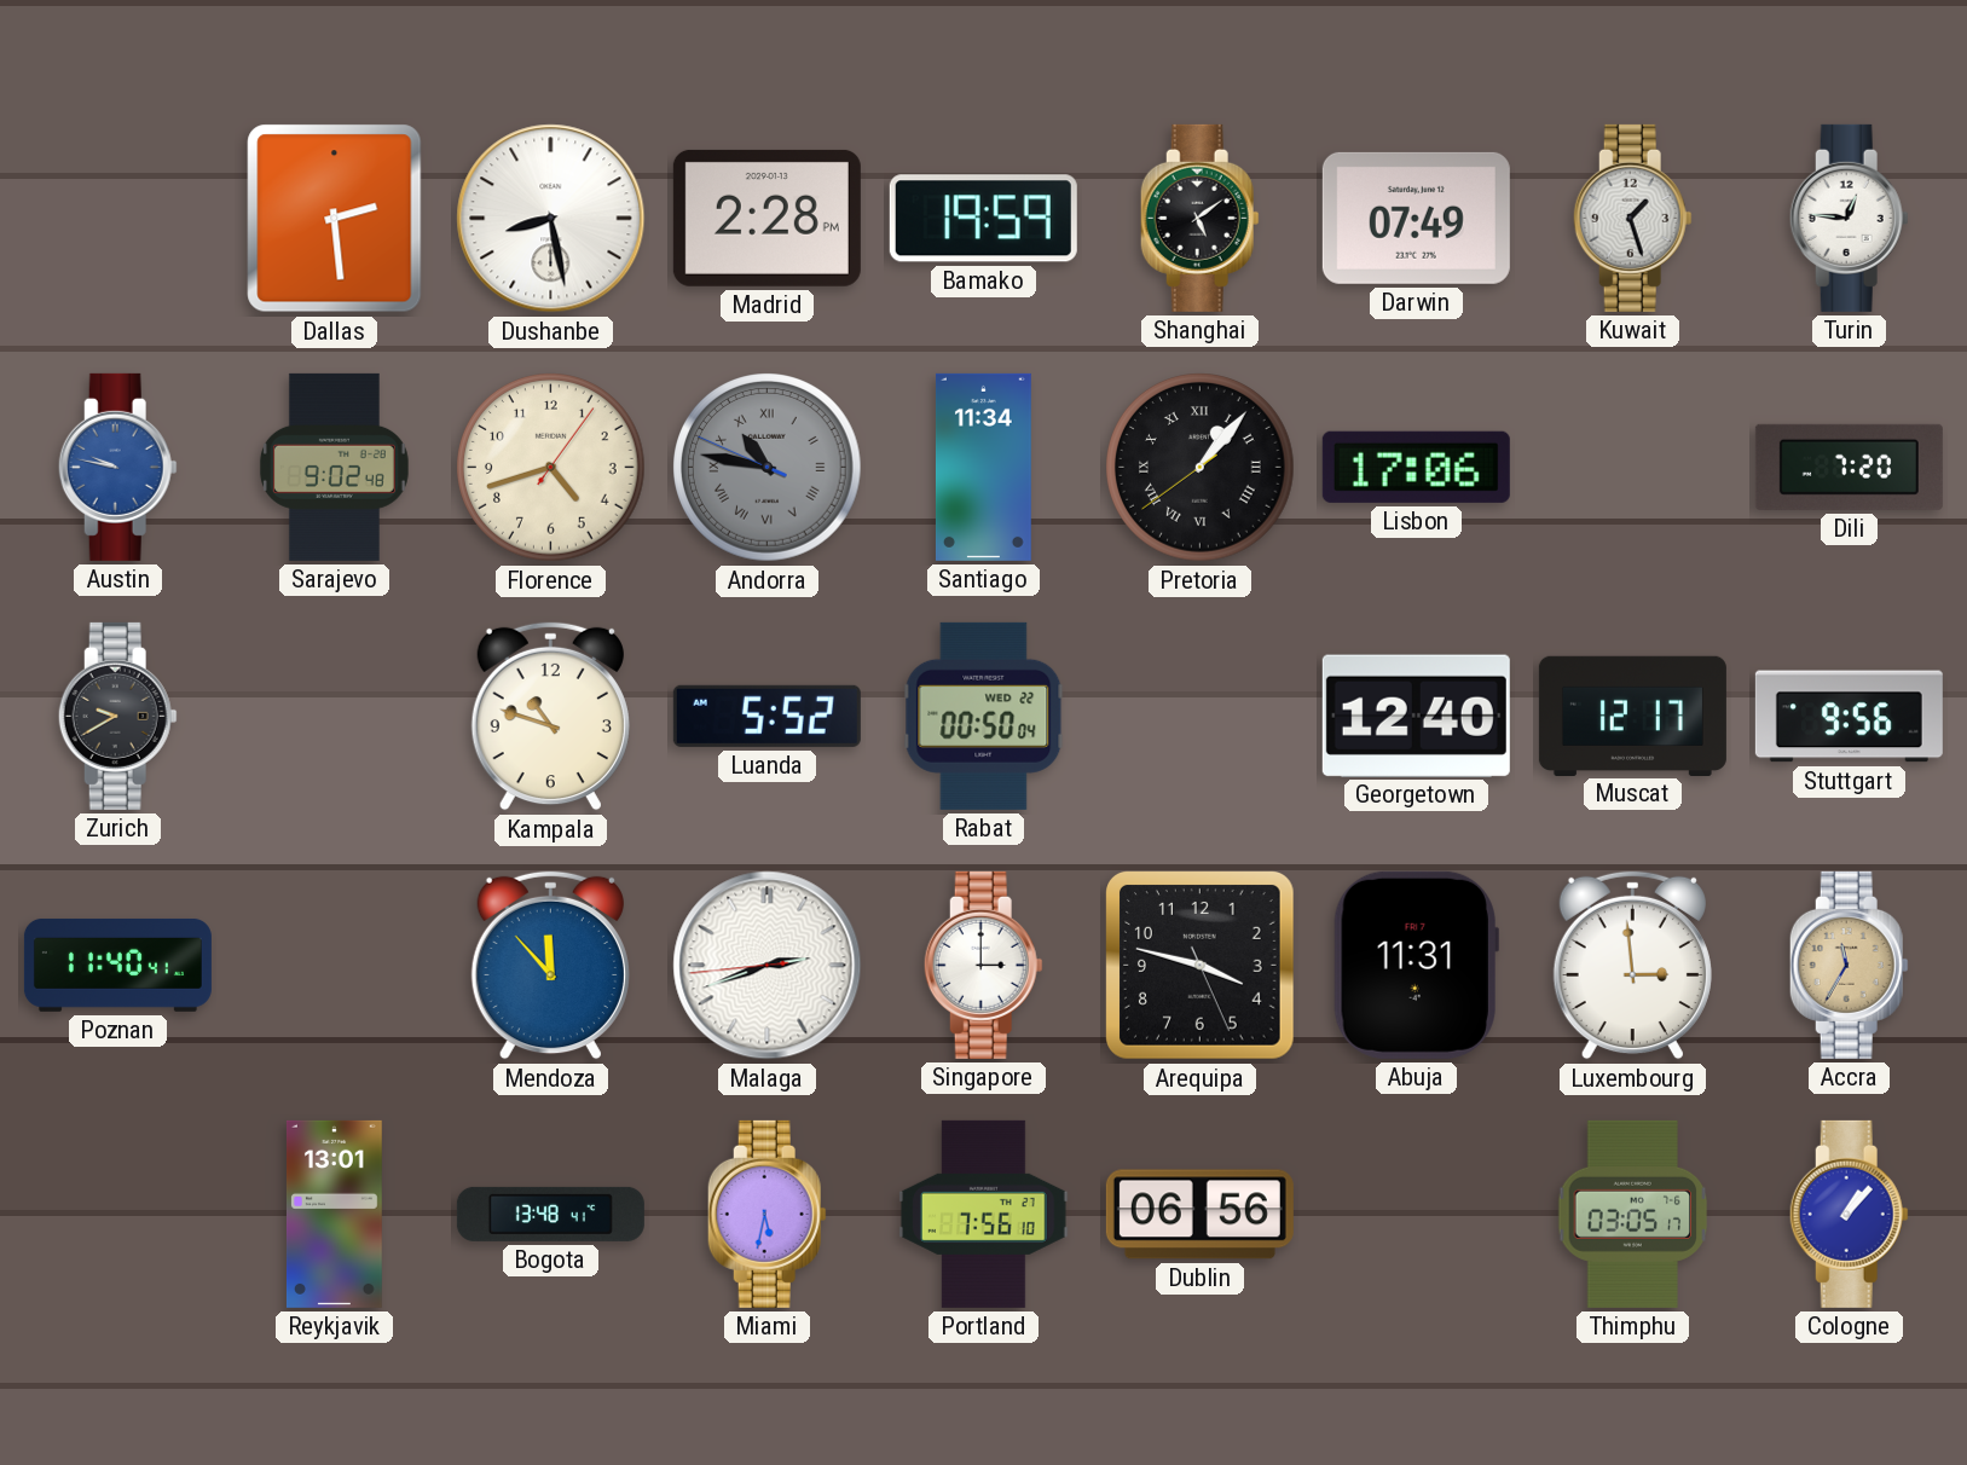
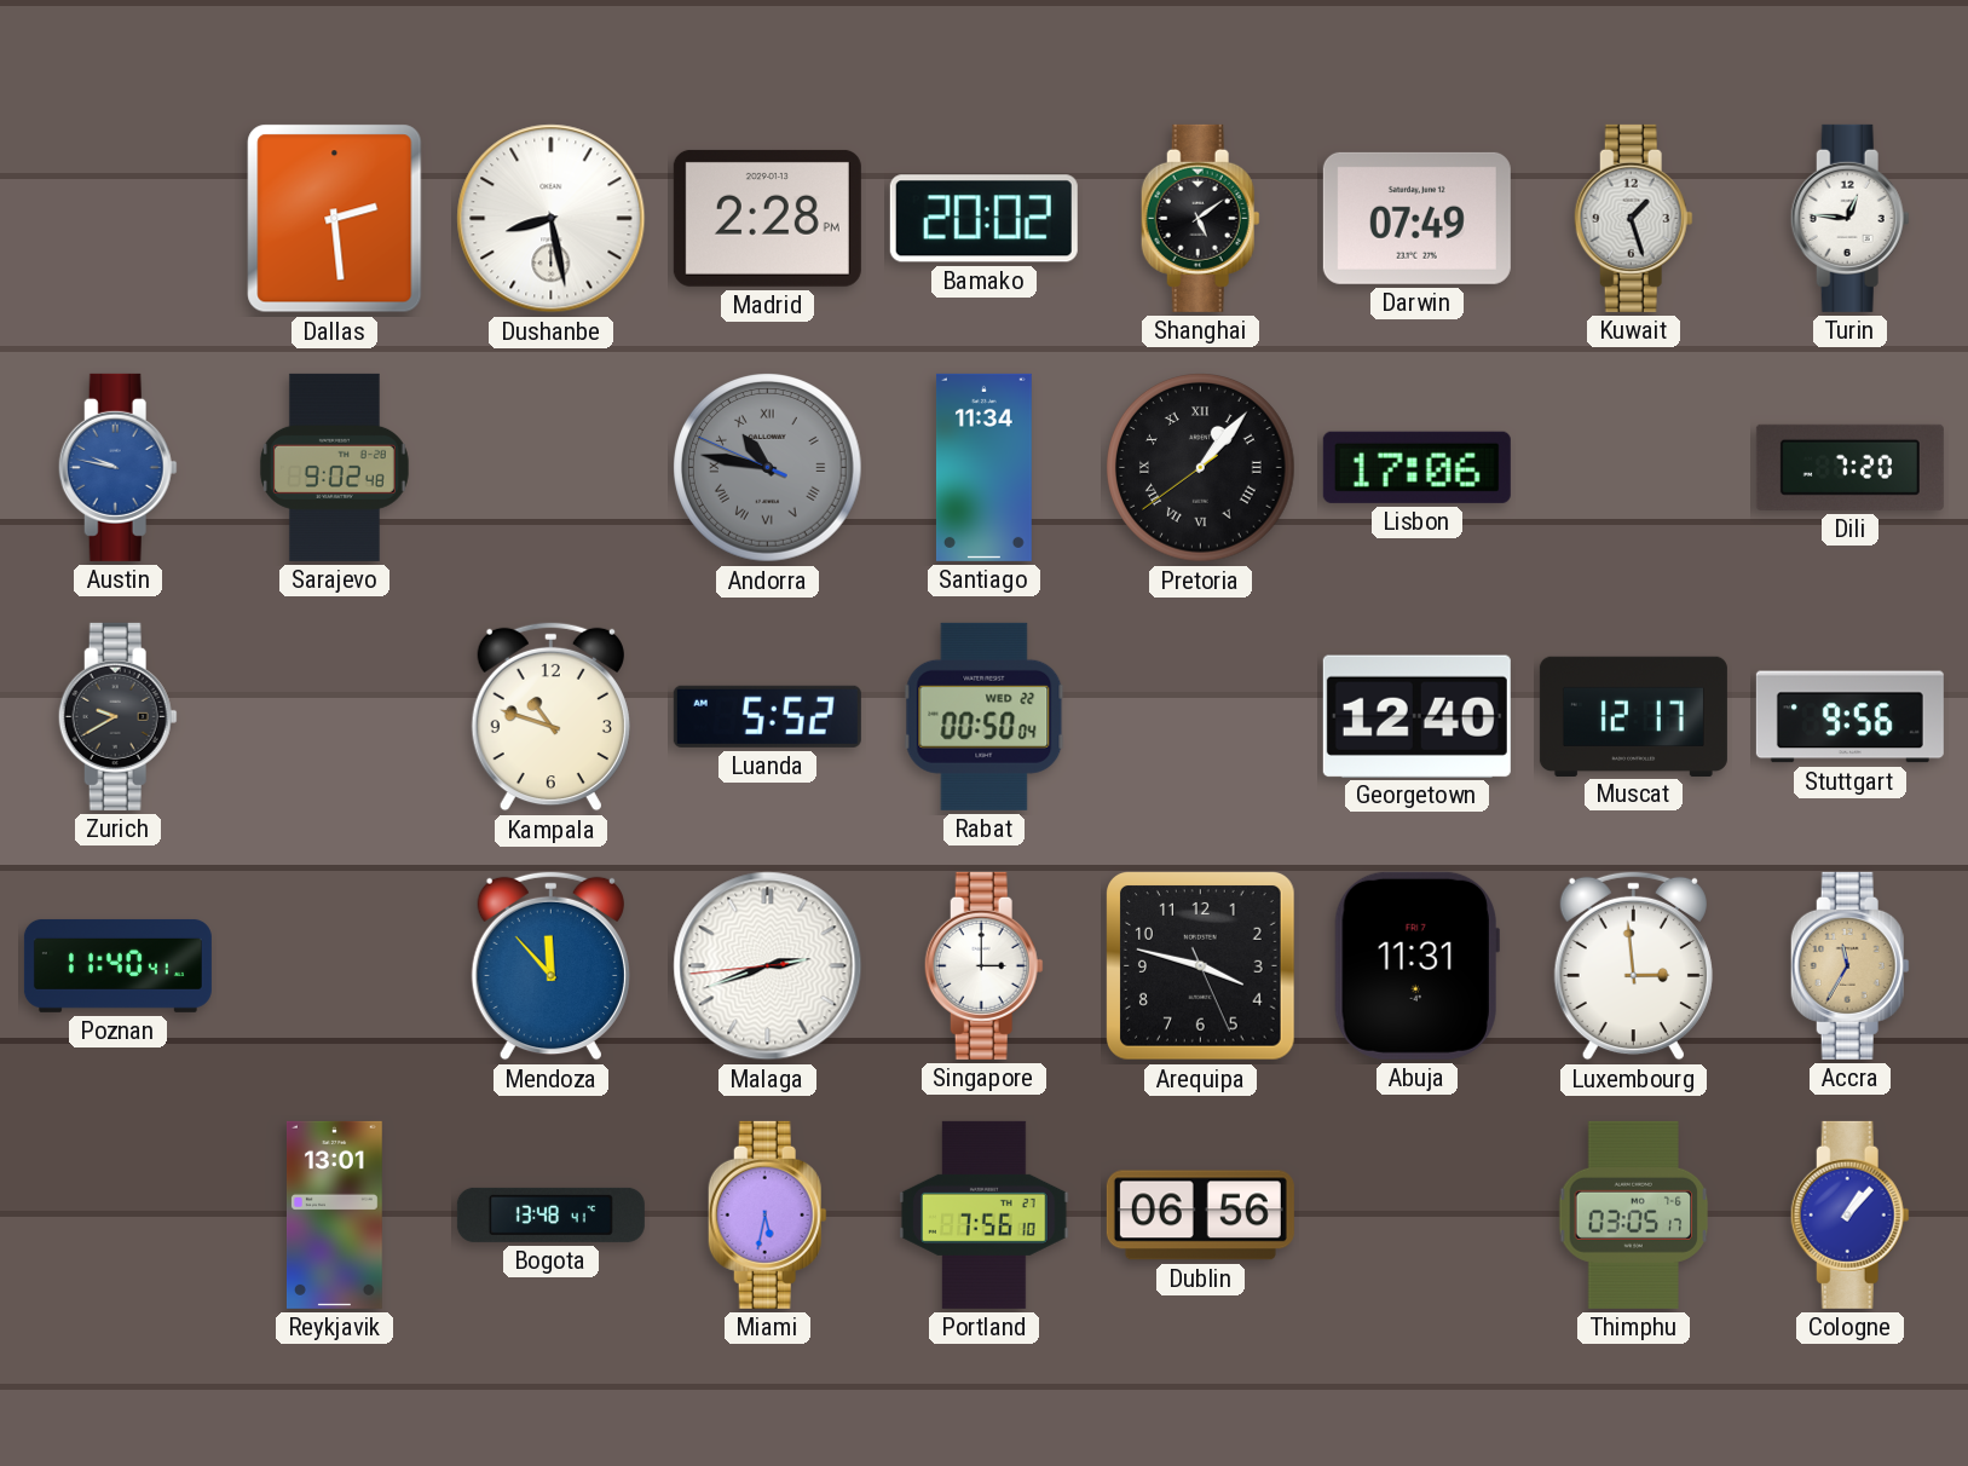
Bamako: 19:59 -> 20:02 (983, 219)
Florence: 4:42 -> none (551, 468)
